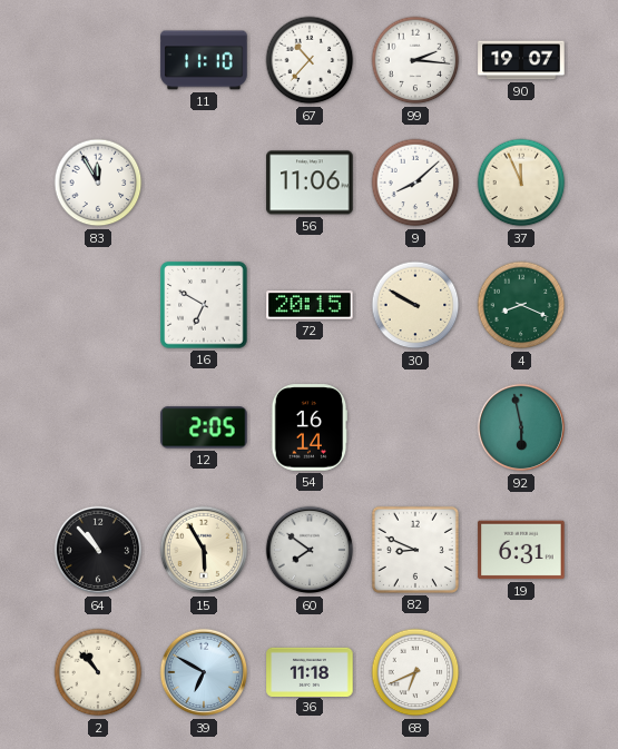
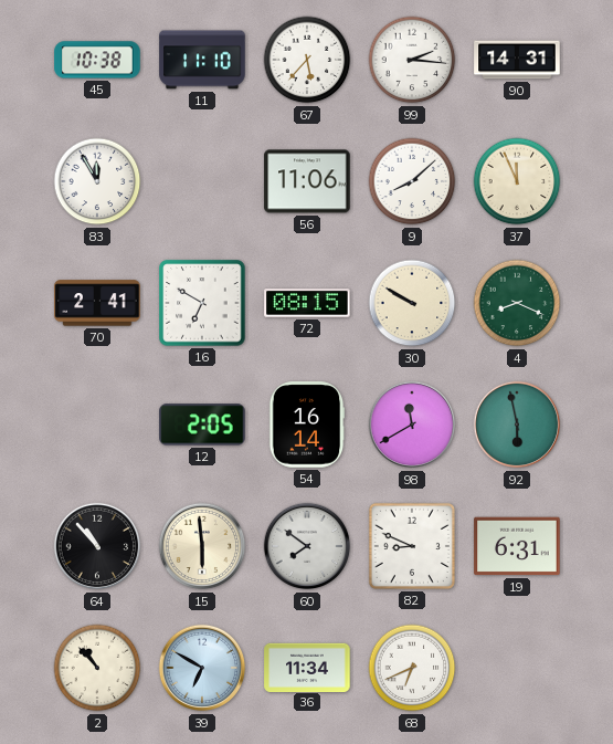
45: none -> 10:38 (97, 60)
67: 10:37 -> 5:37 (307, 60)
90: 19:07 -> 14:31 (517, 60)
70: none -> 2:41 (97, 303)
72: 20:15 -> 08:15 (307, 303)
98: none -> 11:40 (412, 425)
15: 5:55 -> 5:59 (202, 546)
36: 11:18 -> 11:34 (307, 667)
